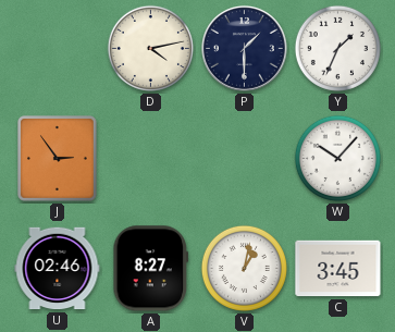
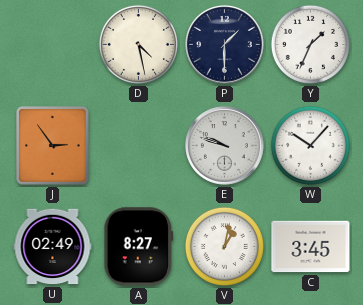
D: 4:13 -> 4:28 (138, 44)
E: none -> 9:48 (225, 146)
U: 02:46 -> 02:49 (53, 247)
